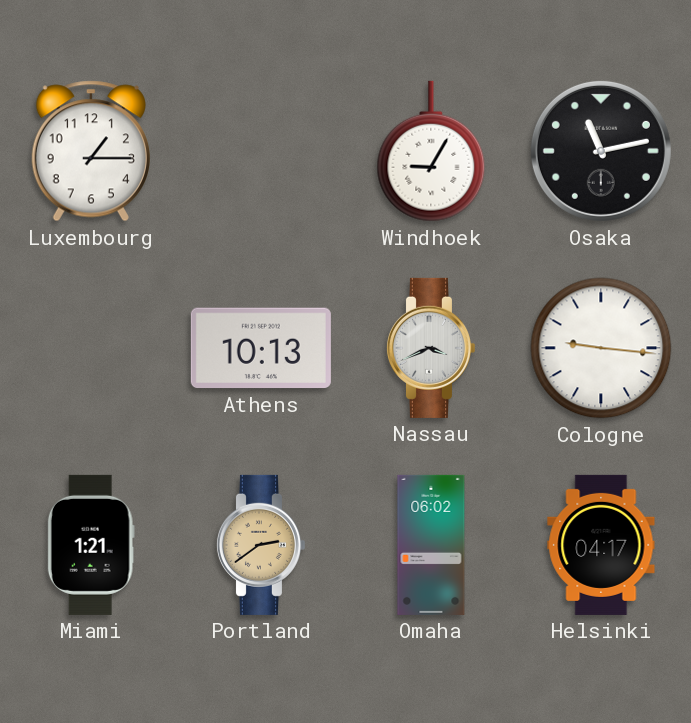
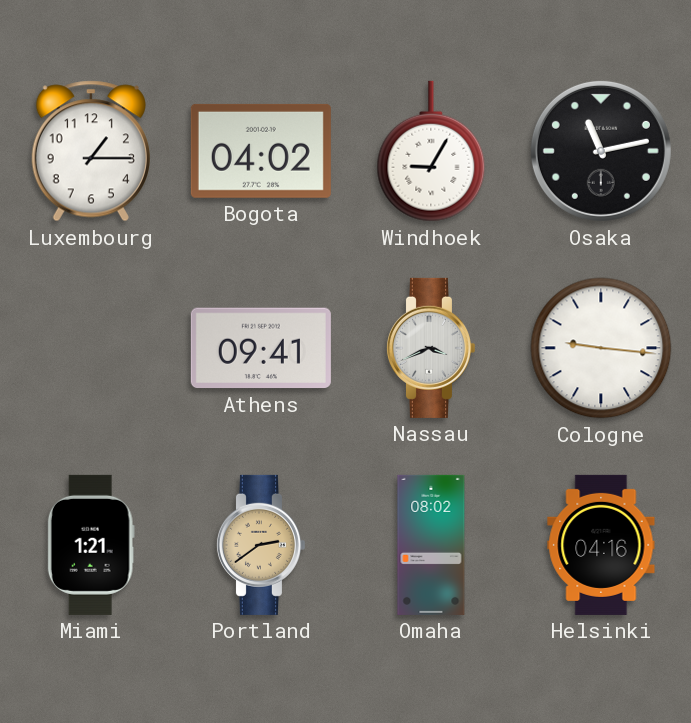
Bogota: none -> 04:02 (261, 151)
Athens: 10:13 -> 09:41 (261, 348)
Omaha: 06:02 -> 08:02 (431, 545)
Helsinki: 04:17 -> 04:16 (601, 545)
